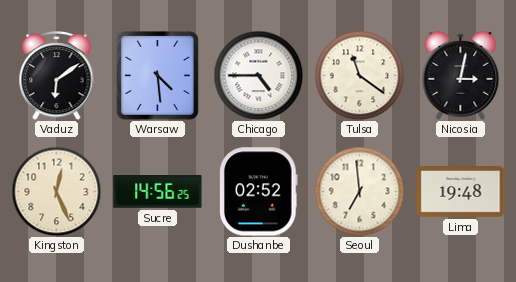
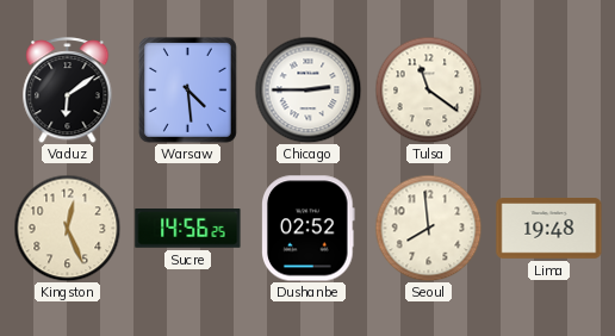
Chicago: 4:45 -> 2:45 (307, 89)
Nicosia: 3:02 -> none (461, 76)
Seoul: 6:59 -> 7:59 (428, 228)
